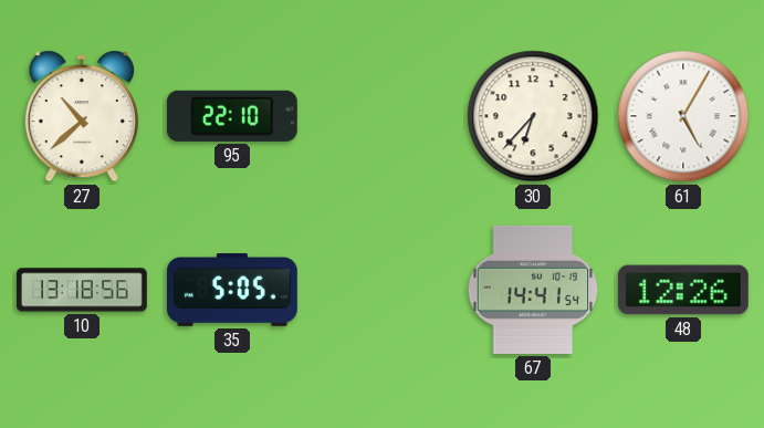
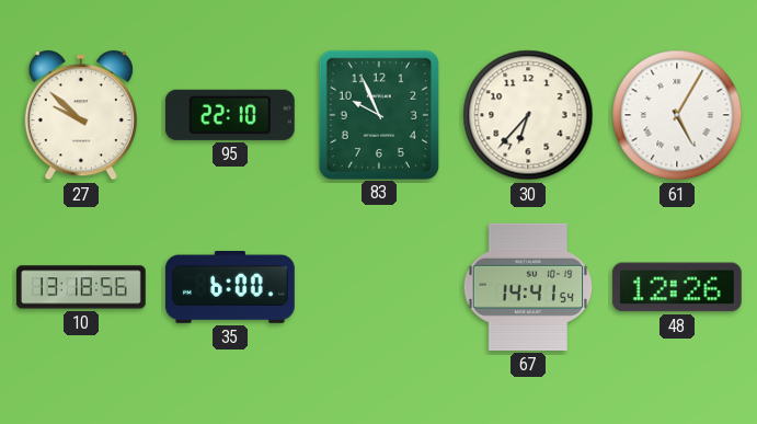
27: 10:38 -> 9:52 (81, 115)
83: none -> 9:56 (379, 114)
35: 5:05 -> 6:00 (230, 288)
